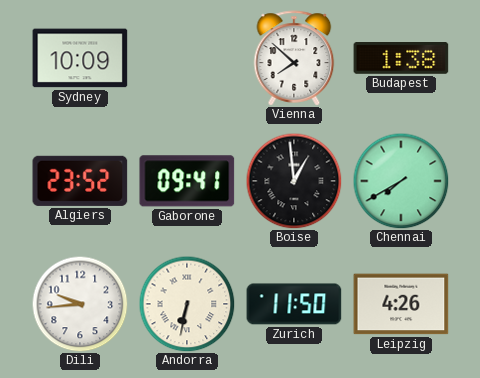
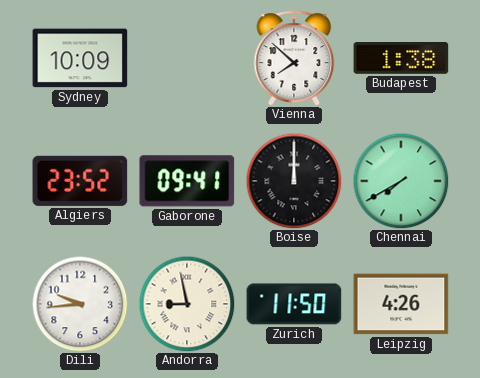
Boise: 12:59 -> 12:00 (294, 181)
Andorra: 6:32 -> 8:58 (187, 304)
